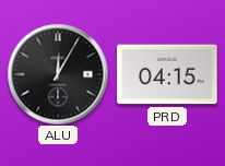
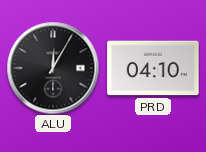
PRD: 04:15 -> 04:10 (153, 68)
